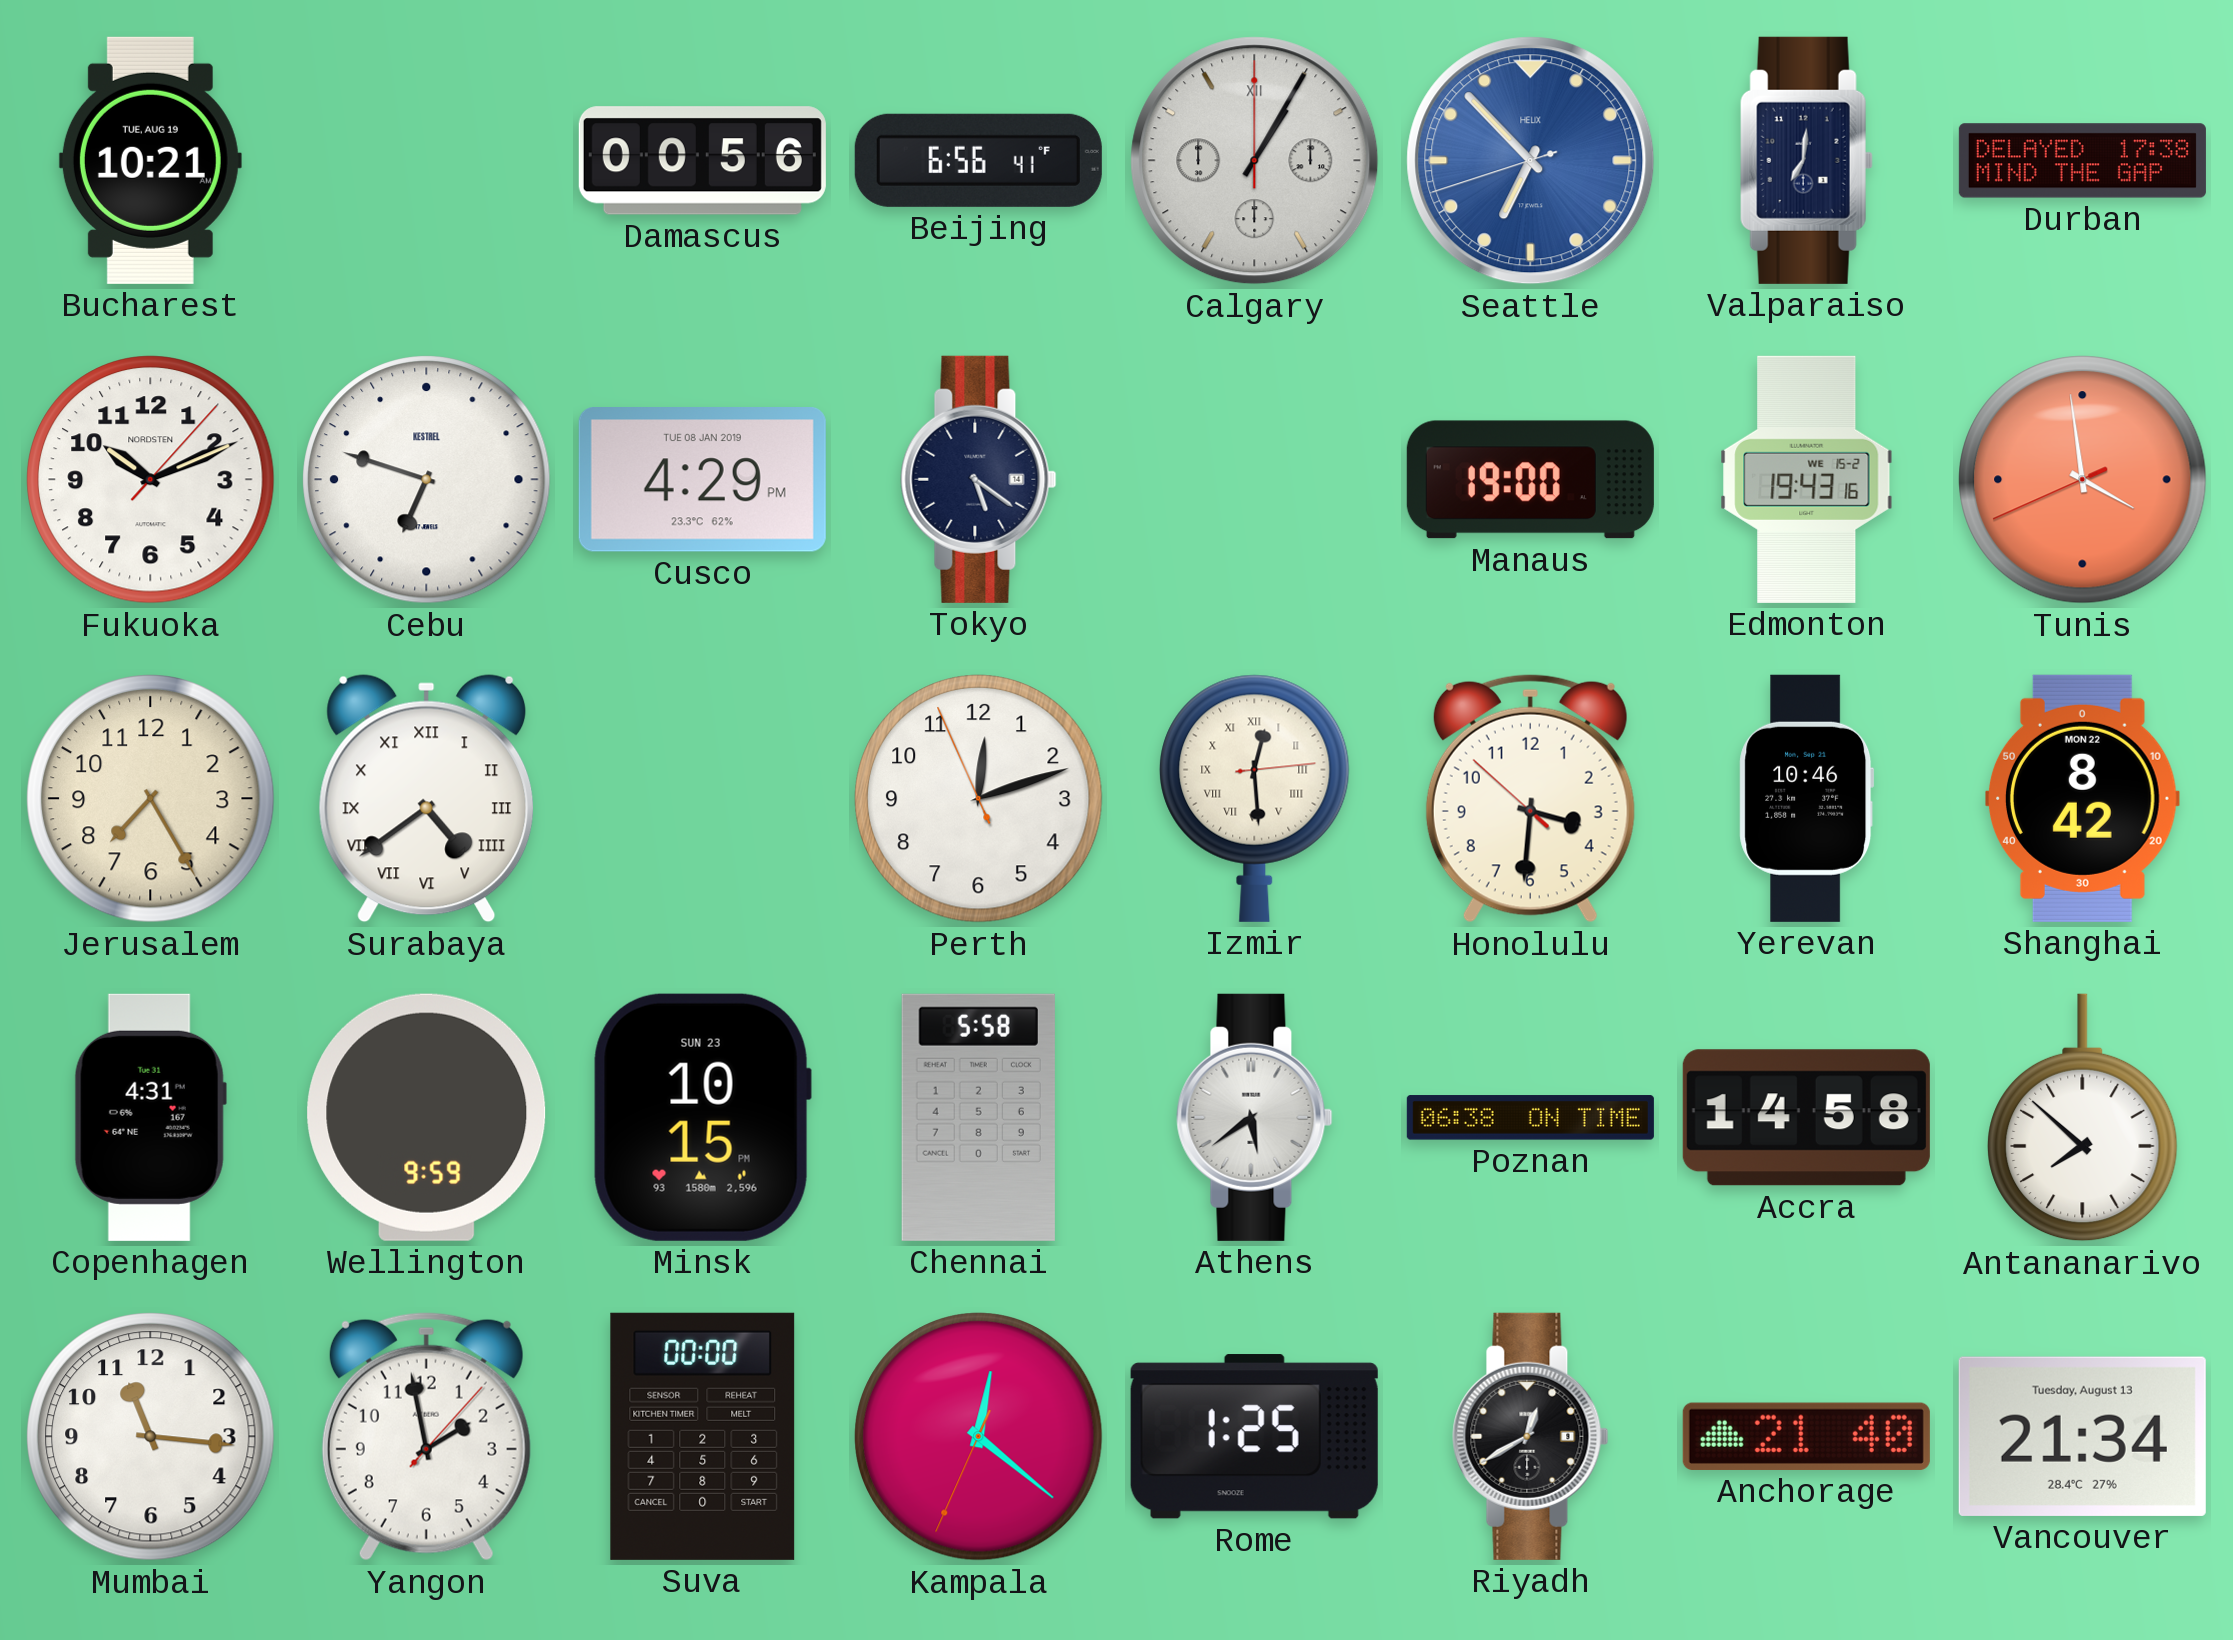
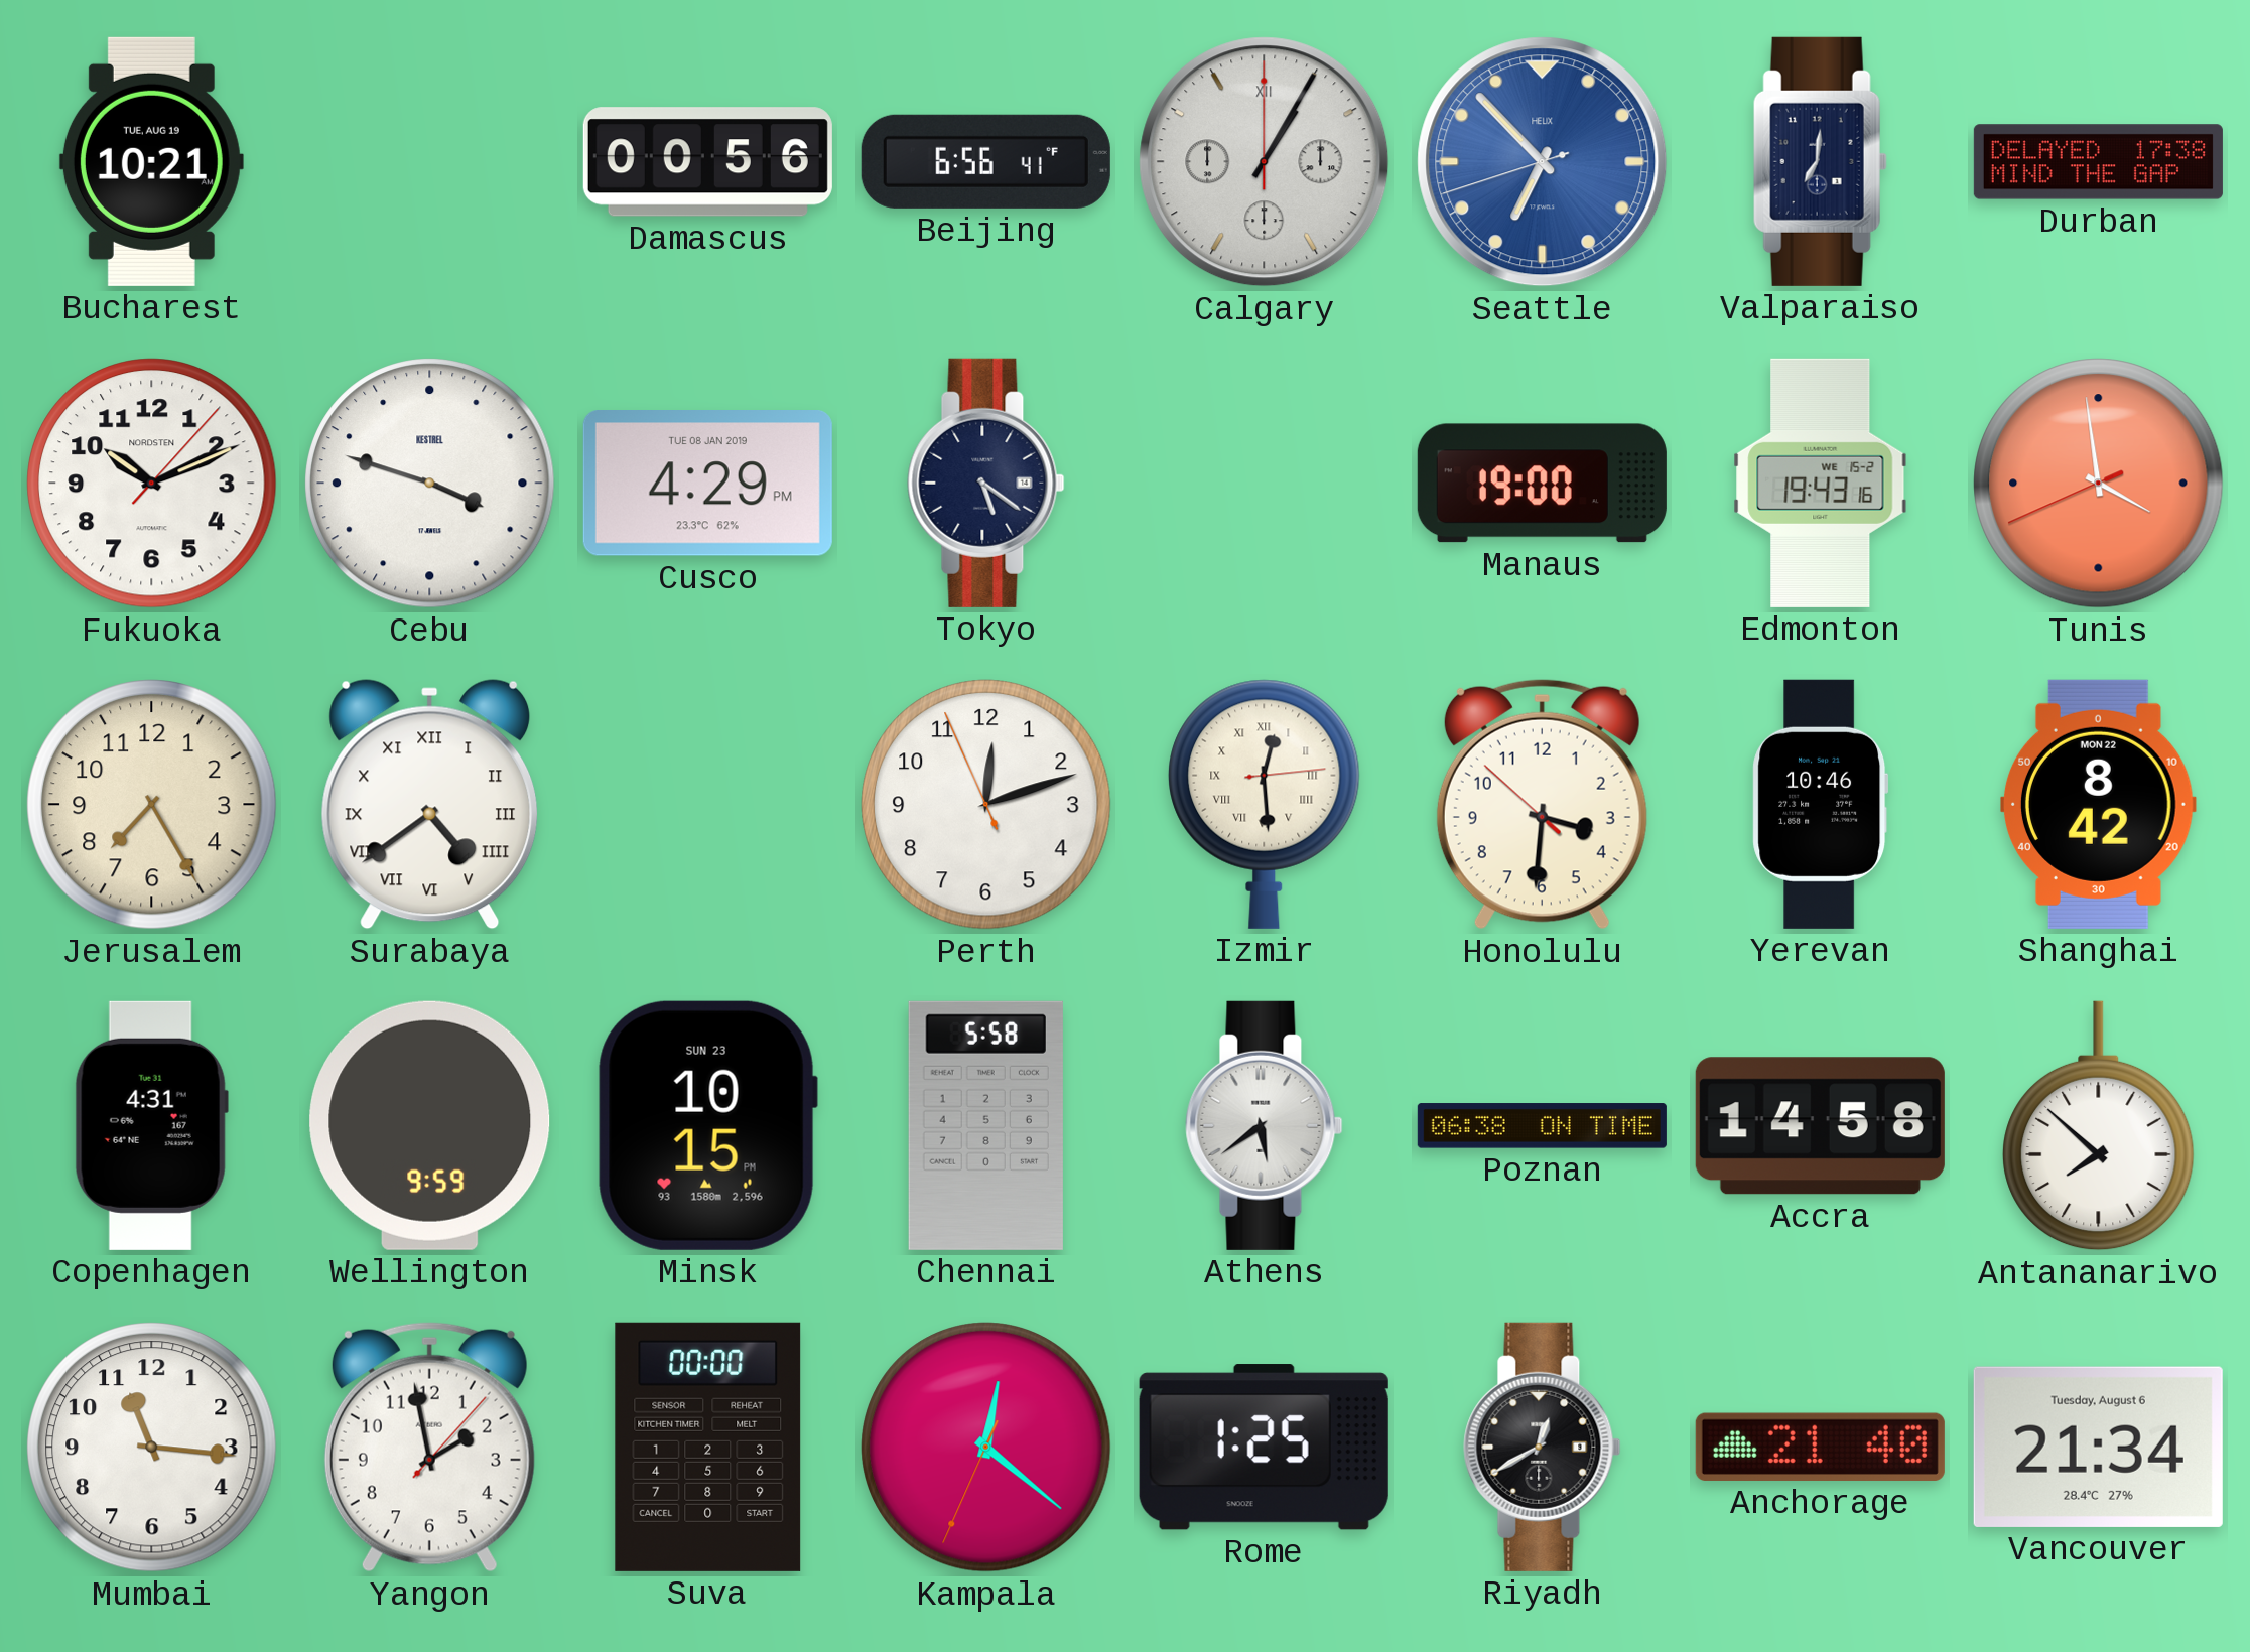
Cebu: 6:48 -> 3:48 (430, 484)
Vancouver date: Tuesday, August 13 -> Tuesday, August 6 (2098, 1447)
